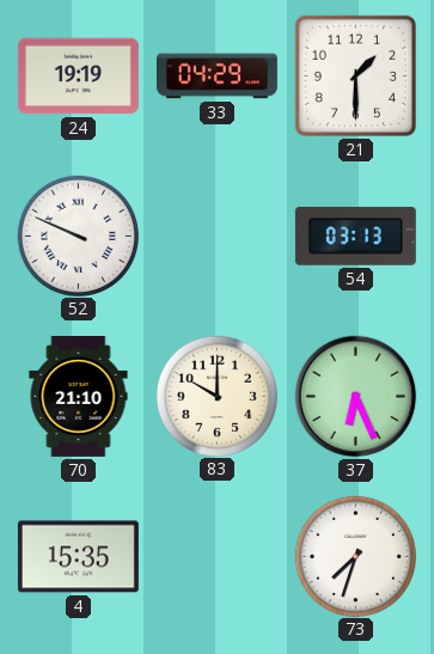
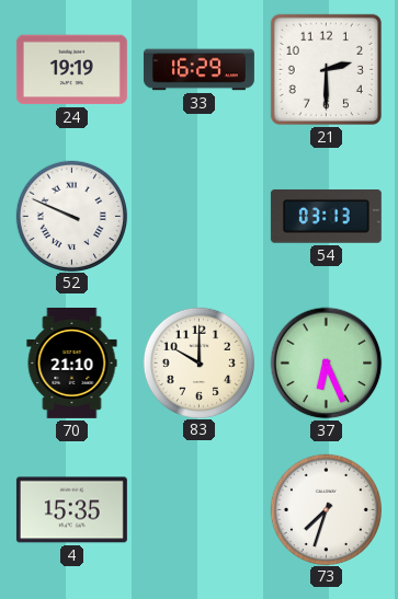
33: 04:29 -> 16:29 (198, 70)
21: 1:30 -> 2:30 (326, 69)
